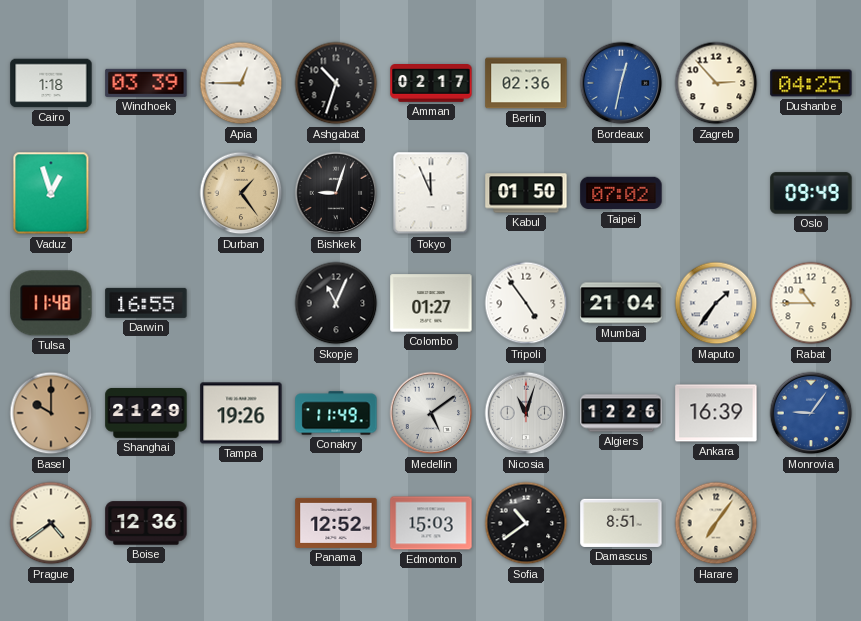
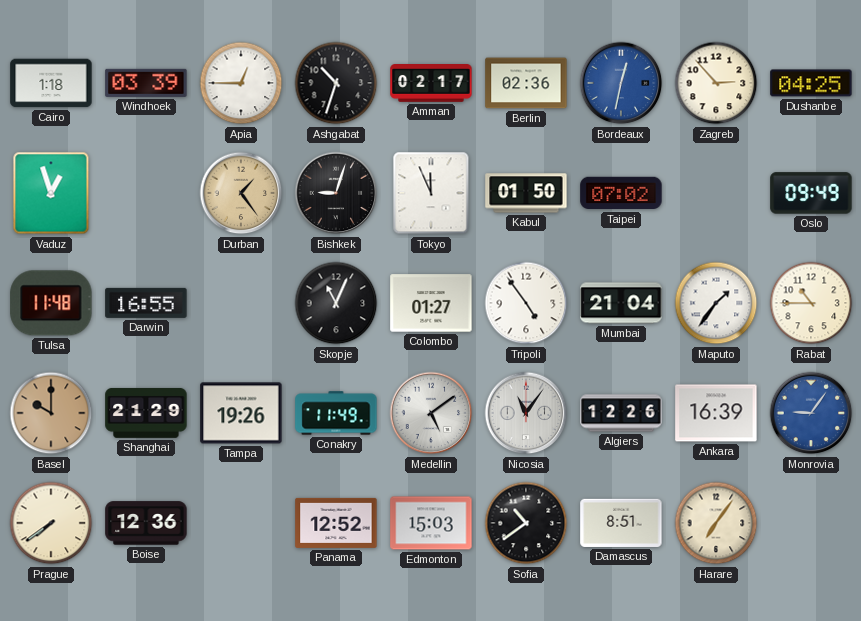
Nicosia: 11:03 -> 11:06 (526, 413)
Prague: 4:39 -> 7:39 (51, 523)
